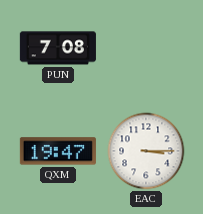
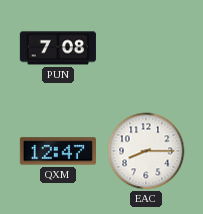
QXM: 19:47 -> 12:47 (58, 151)
EAC: 3:15 -> 8:15 (146, 151)
